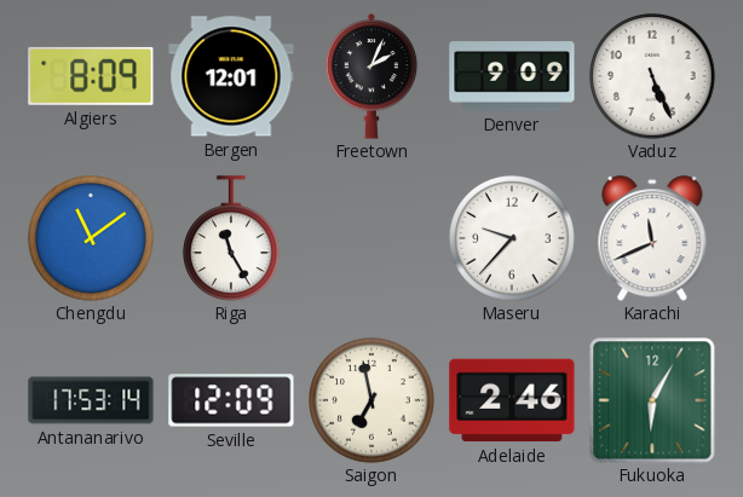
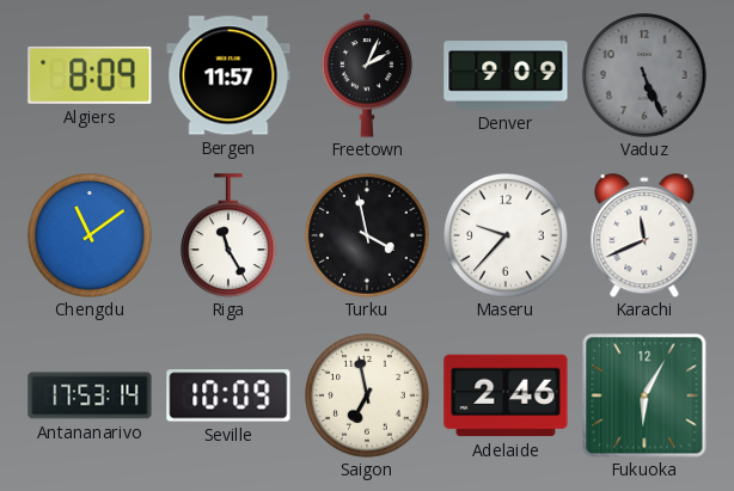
Bergen: 12:01 -> 11:57 (228, 75)
Vaduz dial: white -> grey (644, 75)
Turku: none -> 3:58 (367, 235)
Seville: 12:09 -> 10:09 (228, 395)
